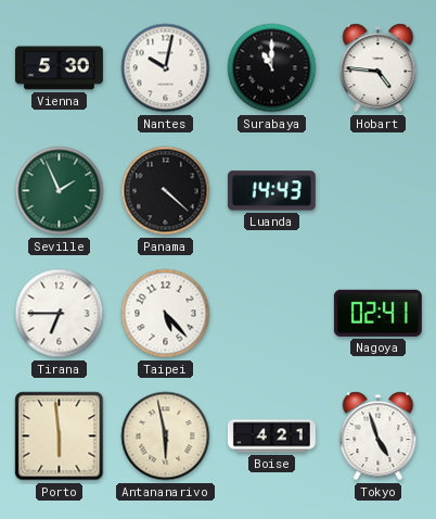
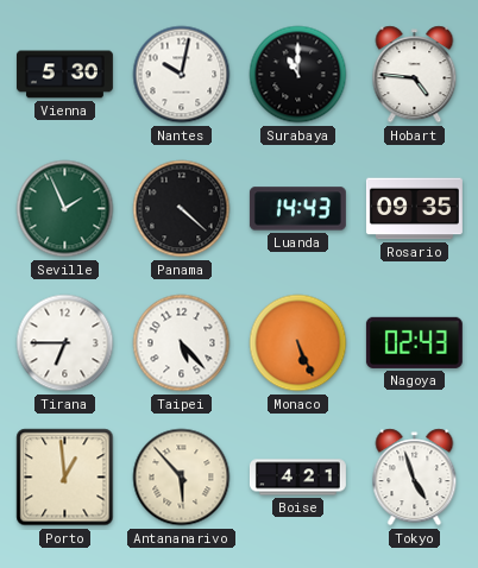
Rosario: none -> 09:35 (414, 209)
Monaco: none -> 5:26 (298, 343)
Nagoya: 02:41 -> 02:43 (414, 342)
Porto: 5:59 -> 12:59 (65, 478)
Antananarivo: 5:58 -> 5:53 (182, 478)
